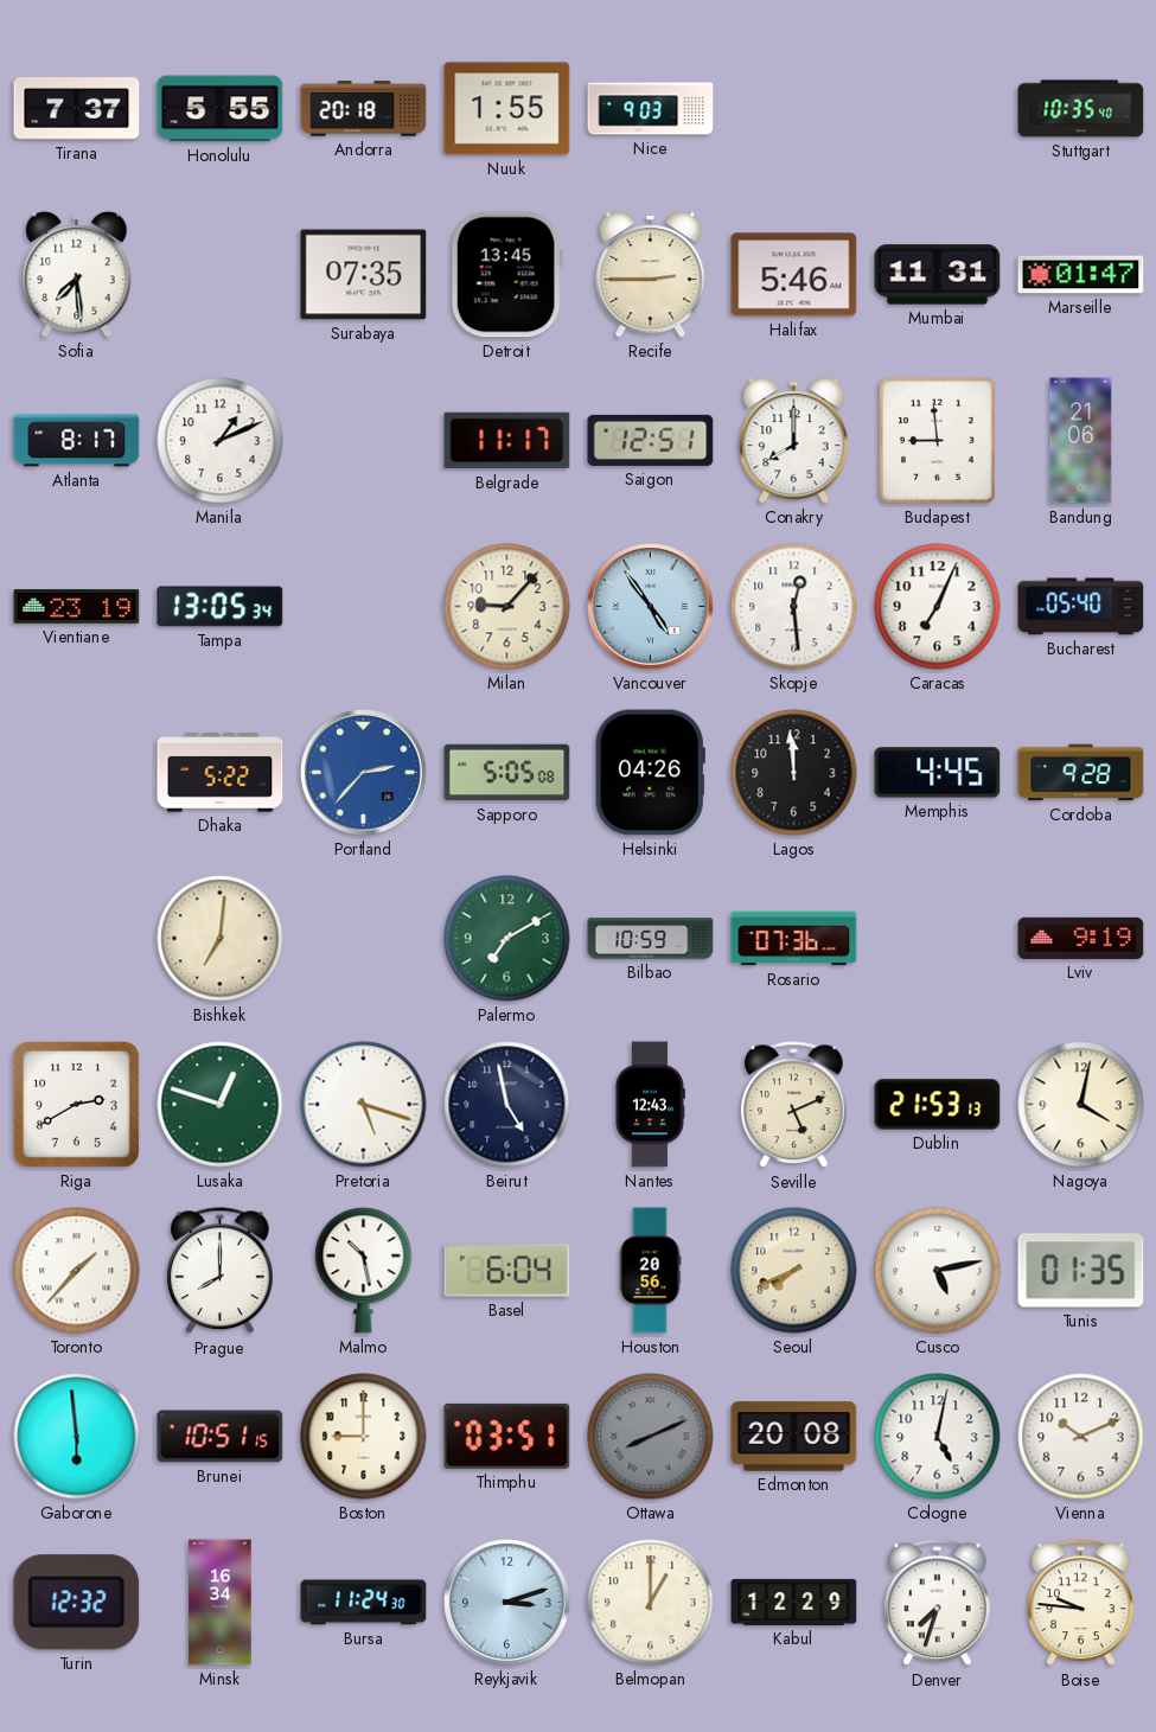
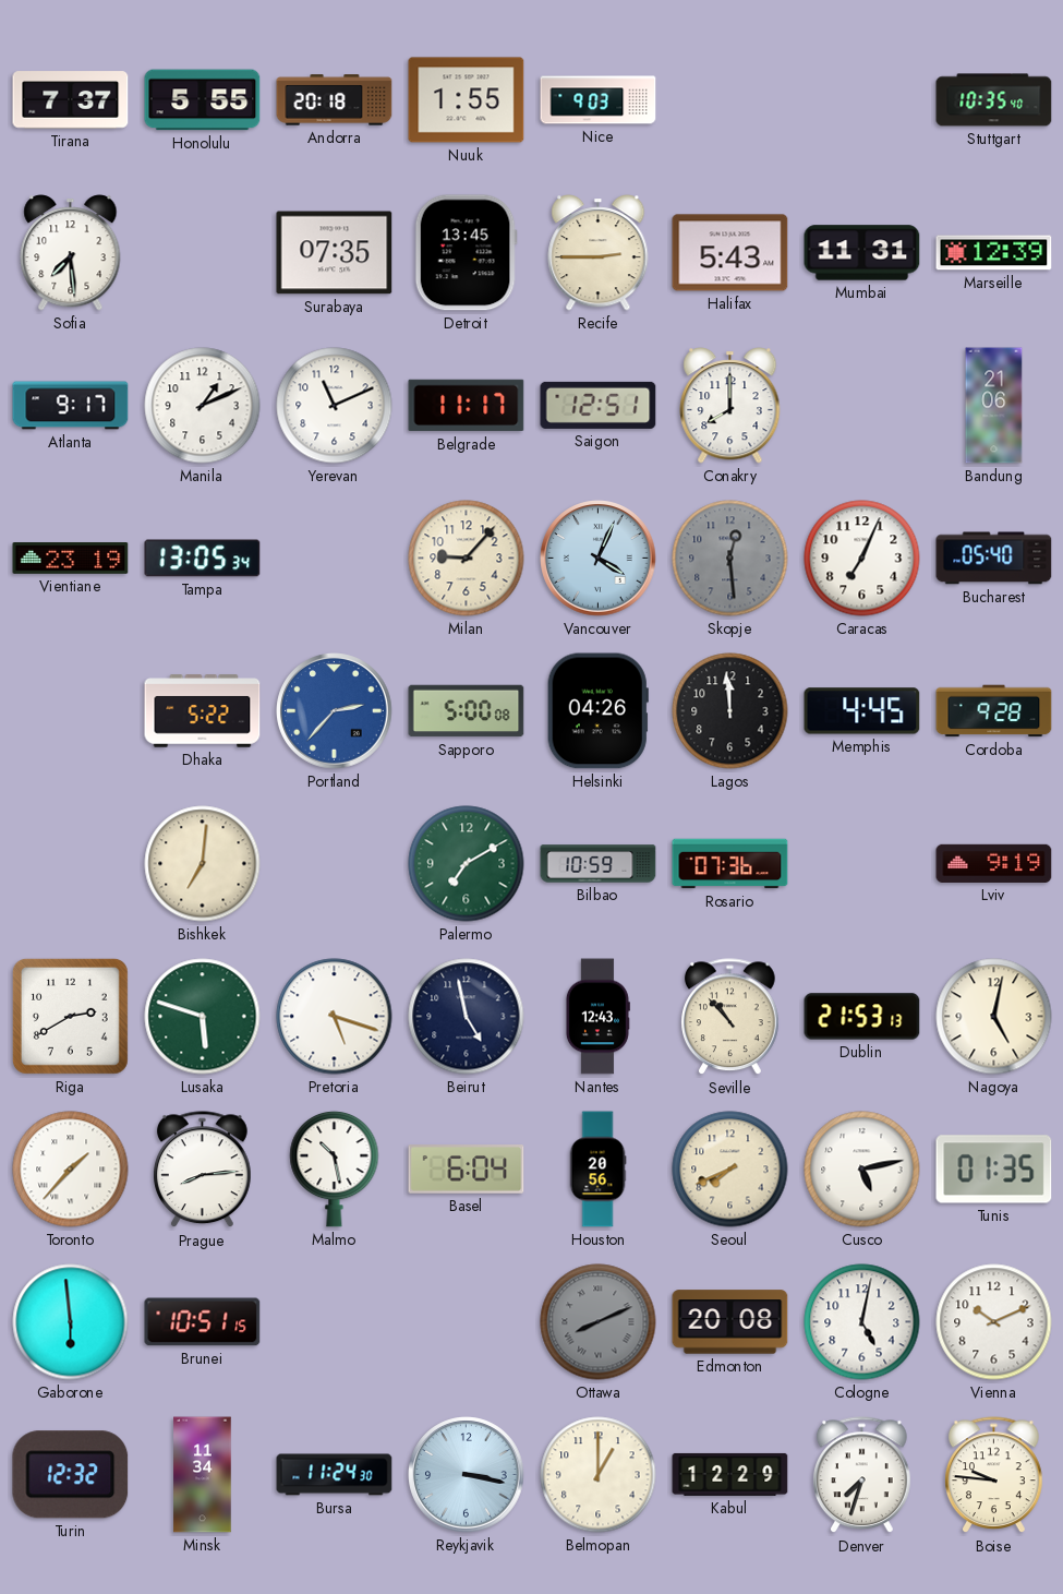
Halifax: 5:46 -> 5:43 (730, 253)
Marseille: 01:47 -> 12:39 (994, 253)
Atlanta: 8:17 -> 9:17 (71, 406)
Yerevan: none -> 11:11 (335, 406)
Budapest: 8:59 -> none (937, 440)
Vancouver: 4:54 -> 4:04 (599, 559)
Skopje dial: white -> grey (730, 559)
Sapporo: 5:05 -> 5:00 (467, 711)
Lusaka: 12:48 -> 5:48 (203, 1017)
Seville: 5:11 -> 10:53 (730, 1017)
Nagoya: 4:02 -> 5:02 (994, 1017)
Prague: 8:00 -> 8:14 (203, 1170)
Boston: 9:00 -> none (364, 1437)
Thimphu: 03:51 -> none (507, 1436)
Minsk: 16:34 -> 11:34 (203, 1475)
Reykjavik: 3:12 -> 3:17 (467, 1475)
